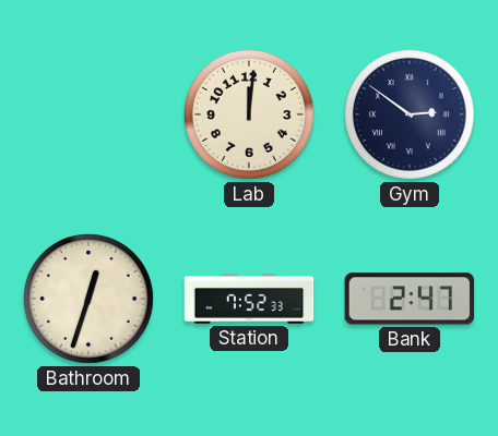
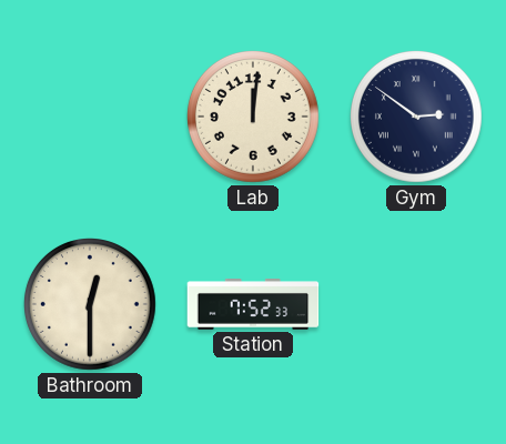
Bathroom: 12:33 -> 12:30 (91, 305)
Bank: 2:47 -> none (410, 299)
